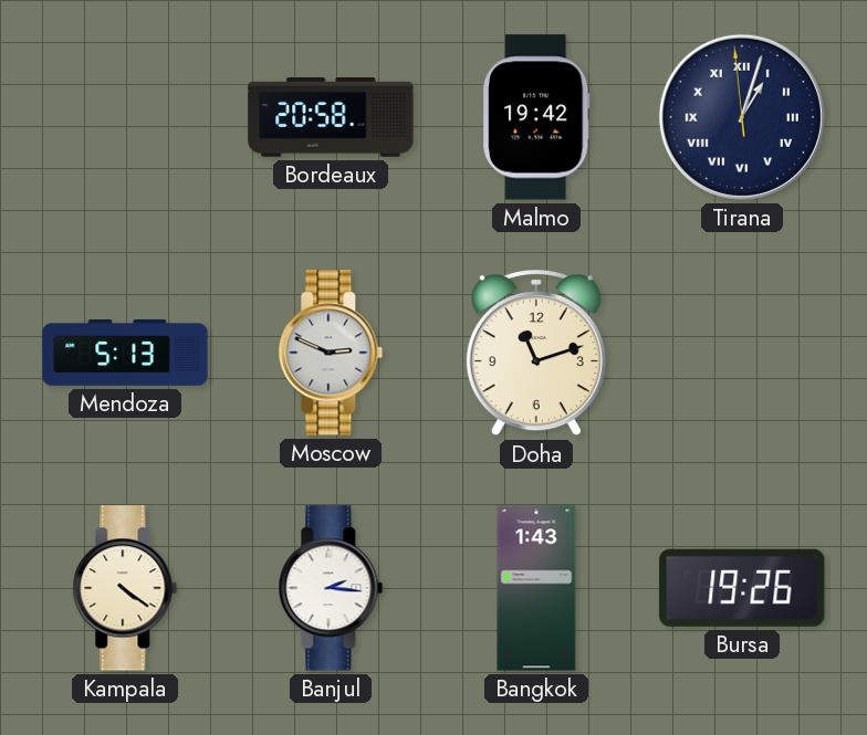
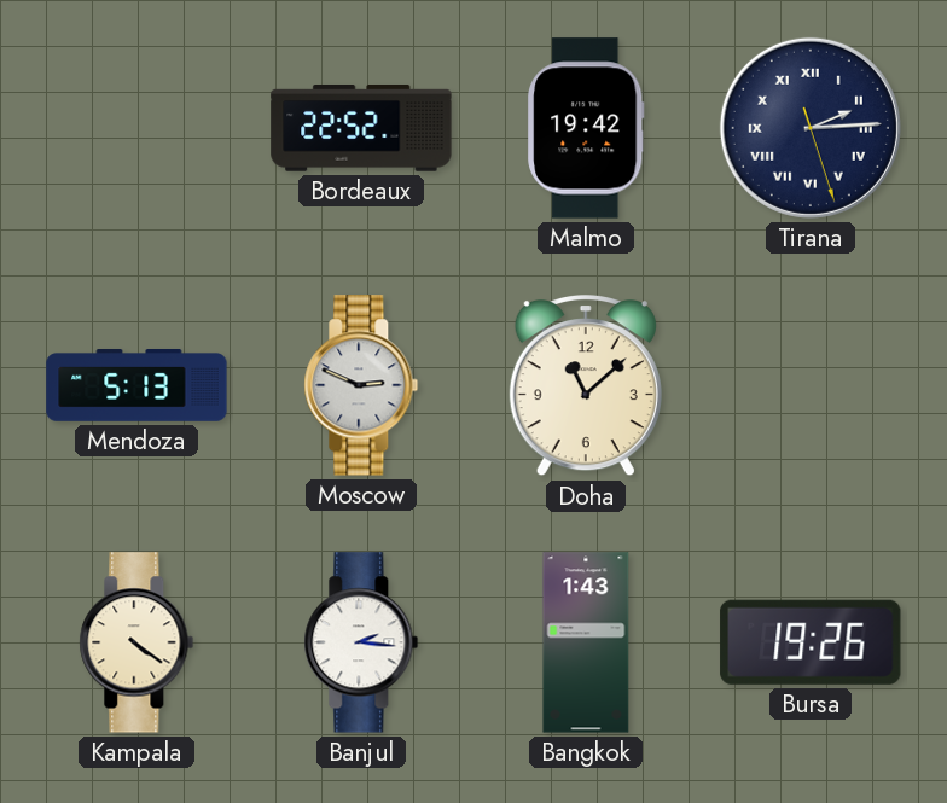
Bordeaux: 20:58 -> 22:52 (361, 128)
Tirana: 1:02 -> 2:14 (811, 128)
Doha: 11:12 -> 11:08 (586, 386)
